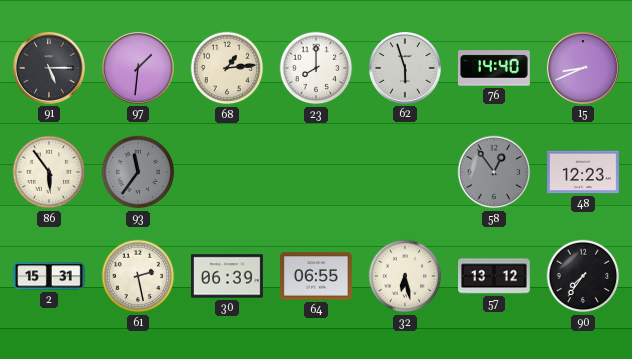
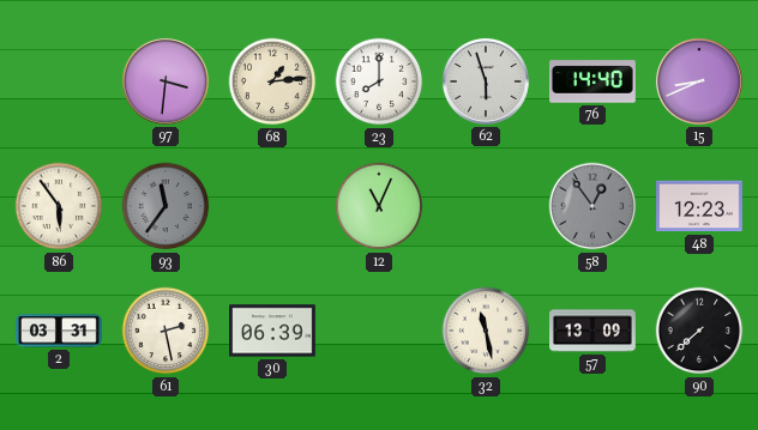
91: 5:15 -> none (49, 68)
97: 1:31 -> 3:31 (166, 81)
12: none -> 11:04 (379, 206)
2: 15:31 -> 03:31 (60, 331)
64: 06:55 -> none (317, 276)
32: 6:28 -> 11:28 (486, 331)
57: 13:12 -> 13:09 (594, 331)
90: 7:36 -> 7:38 (699, 331)
